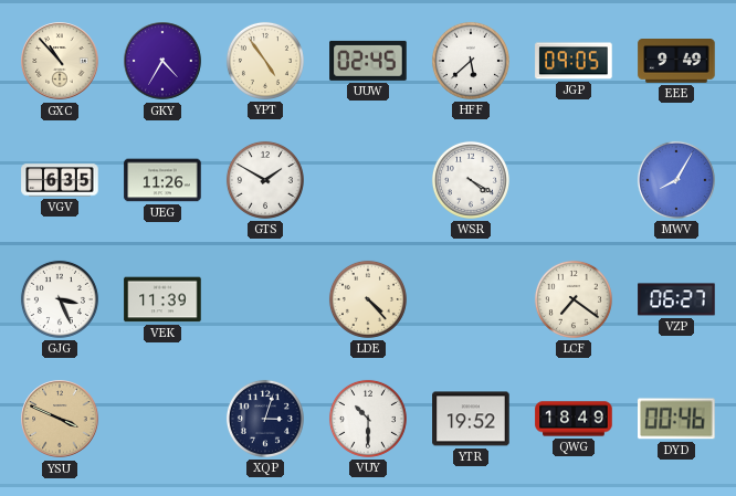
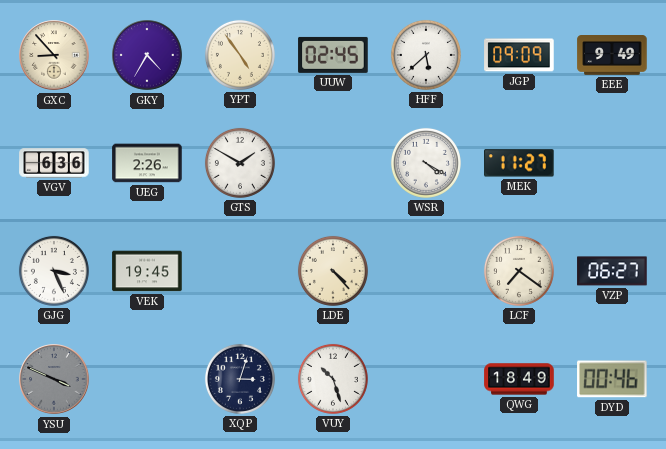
GXC: 10:53 -> 8:53 (54, 55)
JGP: 09:05 -> 09:09 (519, 55)
VGV: 6:35 -> 6:36 (54, 163)
UEG: 11:26 -> 2:26 (147, 163)
MEK: none -> 11:27 (519, 163)
MWV: 8:05 -> none (676, 180)
VEK: 11:39 -> 19:45 (147, 271)
YSU dial: champagne -> grey (54, 379)
VUY: 10:30 -> 10:27 (333, 379)
YTR: 19:52 -> none (471, 419)
